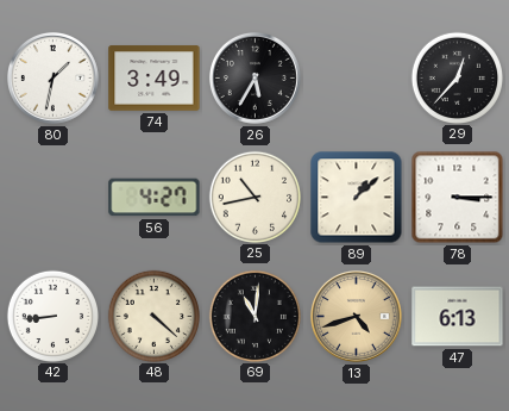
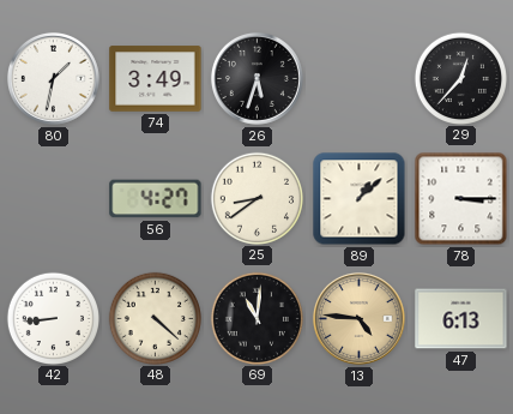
26: 5:35 -> 5:33 (256, 78)
25: 10:43 -> 8:39 (256, 198)
13: 4:42 -> 4:46 (358, 318)
